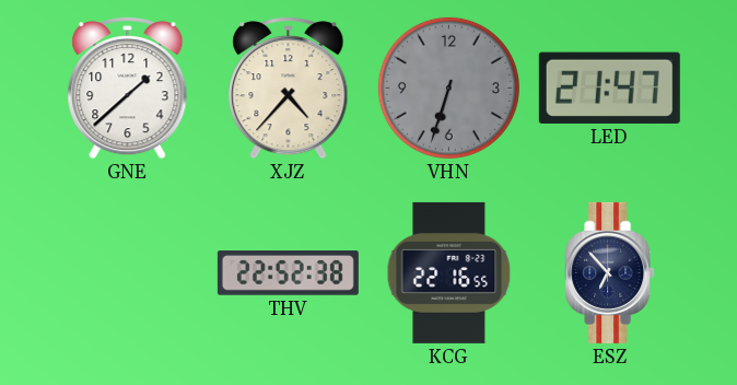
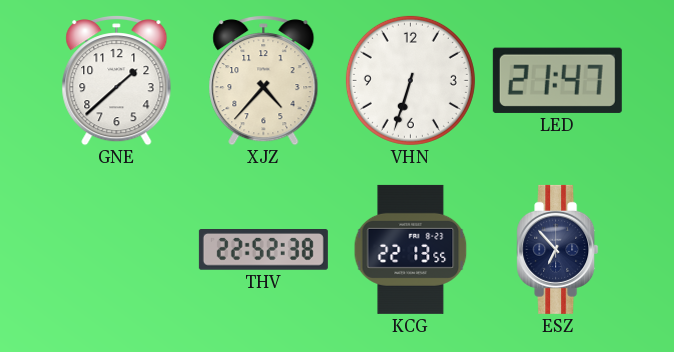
VHN dial: grey -> white (410, 80)
KCG: 22:16 -> 22:13 (411, 249)
